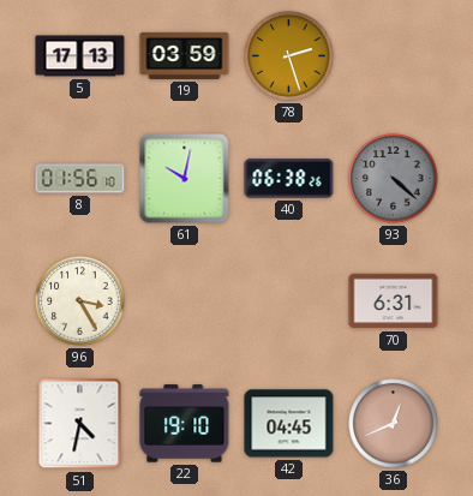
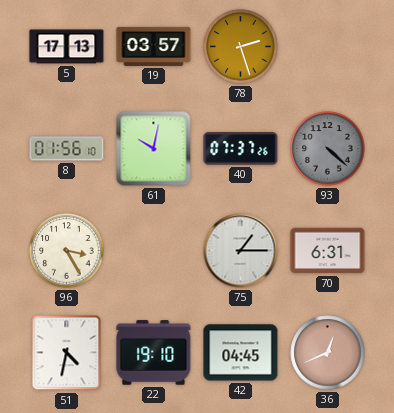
19: 03:59 -> 03:57 (154, 46)
40: 06:38 -> 07:37 (241, 149)
75: none -> 1:15 (241, 251)
